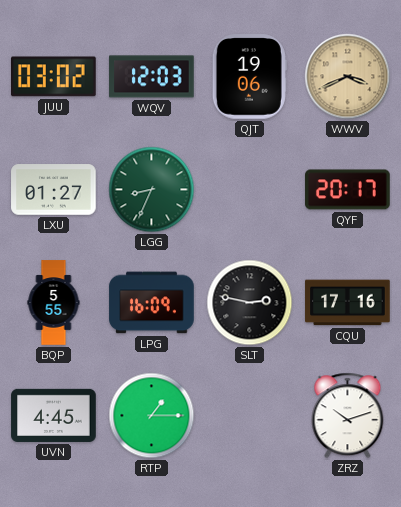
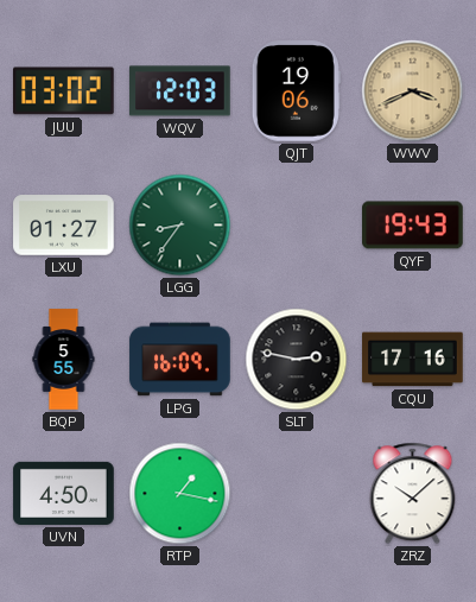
LGG: 8:34 -> 8:36 (180, 226)
QYF: 20:17 -> 19:43 (413, 226)
UVN: 4:45 -> 4:50 (64, 493)
RTP: 1:15 -> 1:17 (180, 494)
ZRZ: 10:12 -> 10:08 (413, 494)
